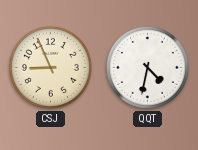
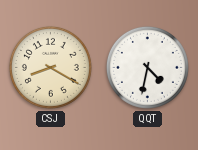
CSJ: 8:56 -> 8:20 (50, 67)
